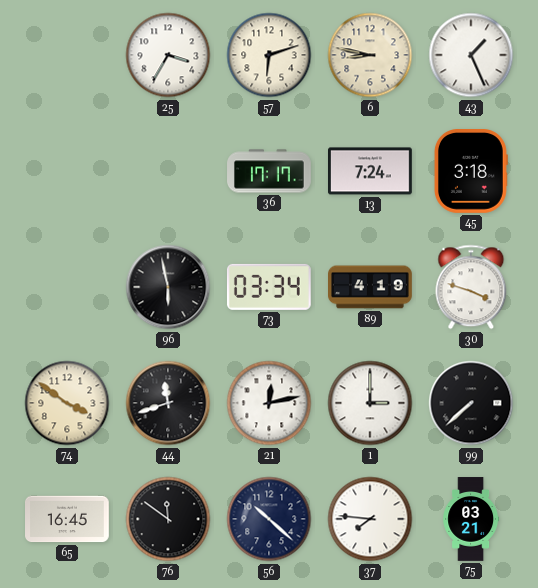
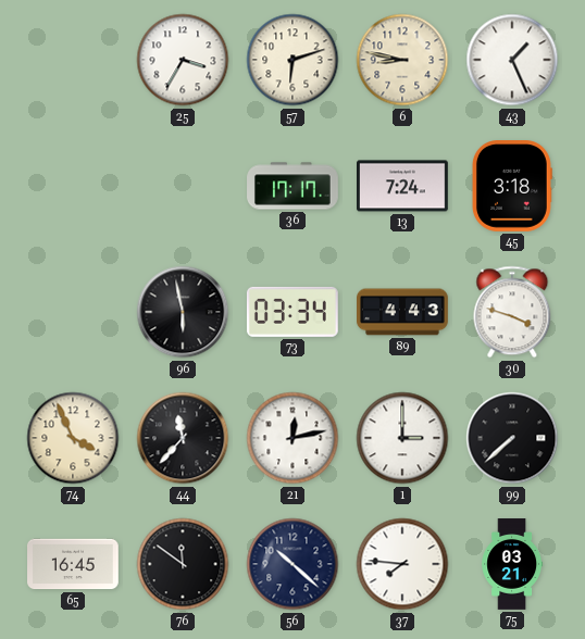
89: 4:19 -> 4:43 (403, 312)
74: 3:51 -> 3:56 (73, 438)
44: 11:42 -> 11:37 (183, 438)
